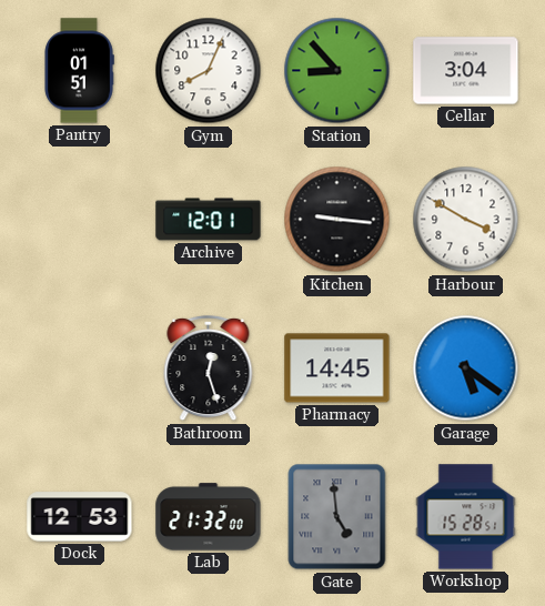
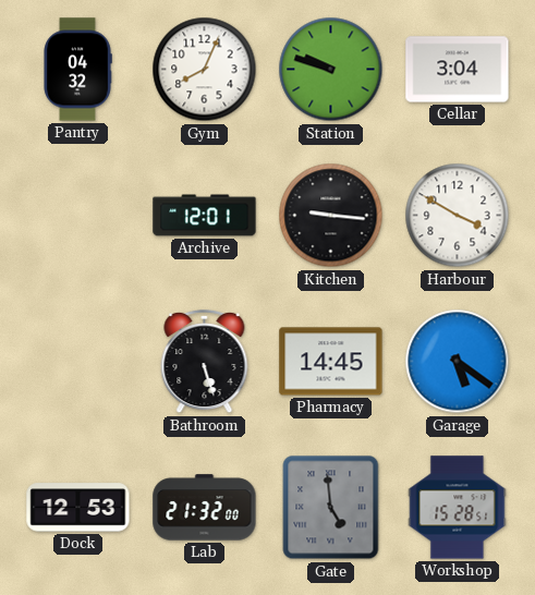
Pantry: 01:51 -> 04:32 (77, 70)
Station: 8:53 -> 9:48 (331, 70)
Bathroom: 12:27 -> 5:27 (205, 362)
